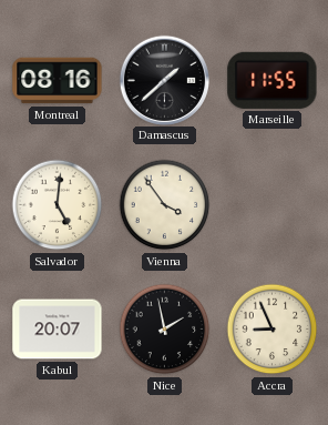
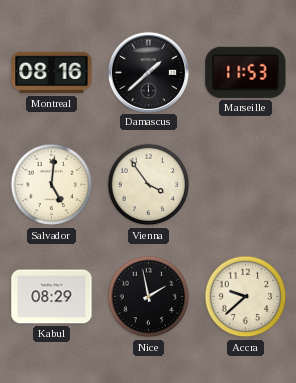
Marseille: 11:55 -> 11:53 (246, 72)
Kabul: 20:07 -> 08:29 (52, 297)
Accra: 8:56 -> 9:38 (246, 297)
